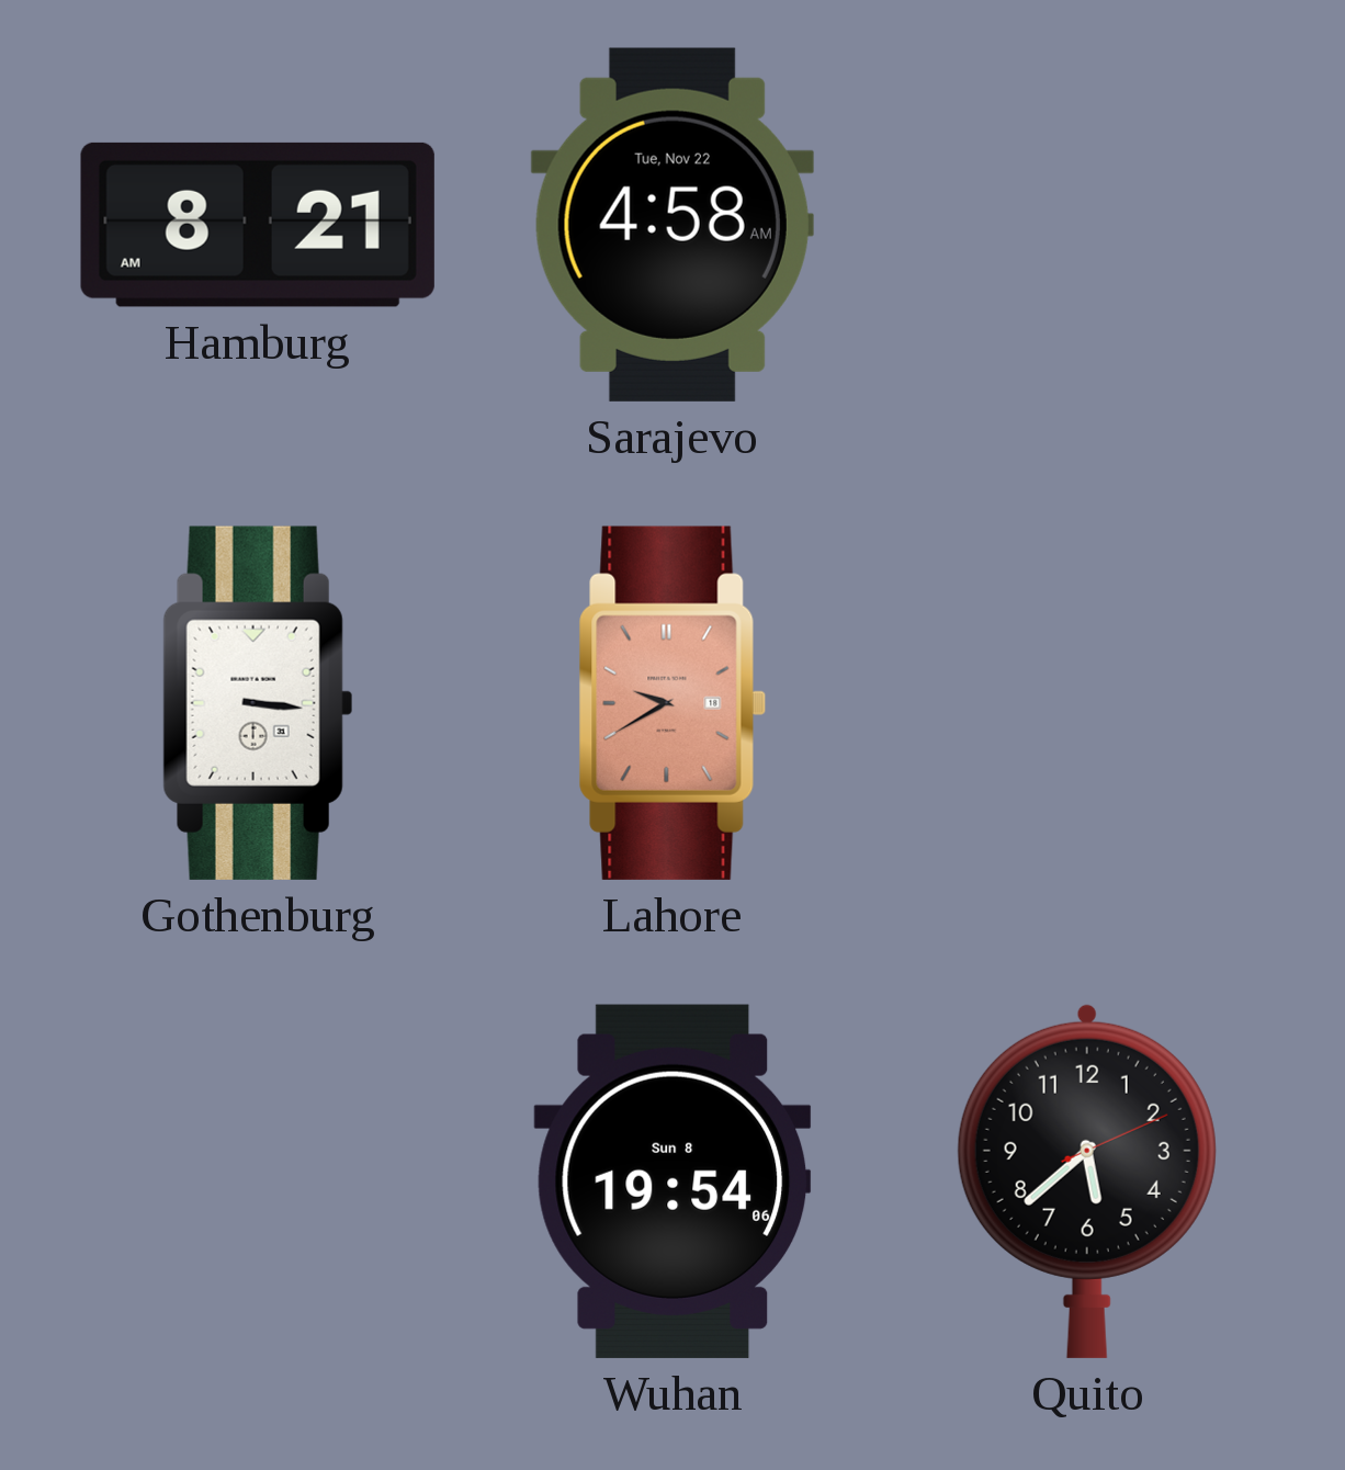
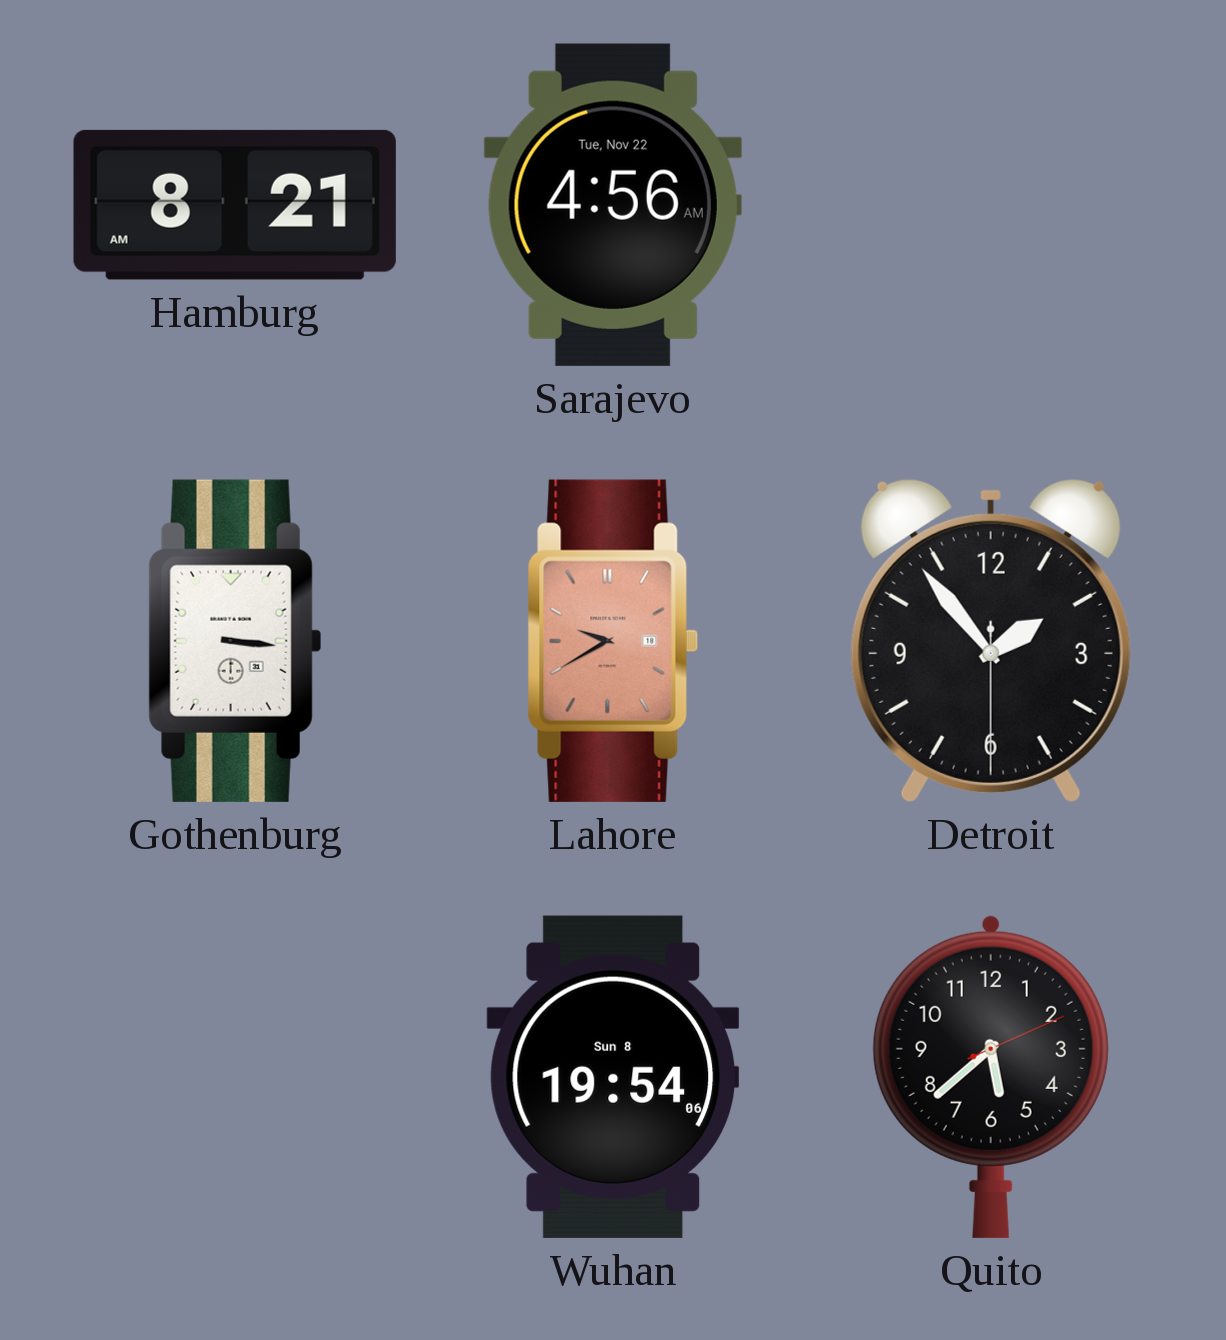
Sarajevo: 4:58 -> 4:56 (613, 205)
Detroit: none -> 1:53 (991, 640)
